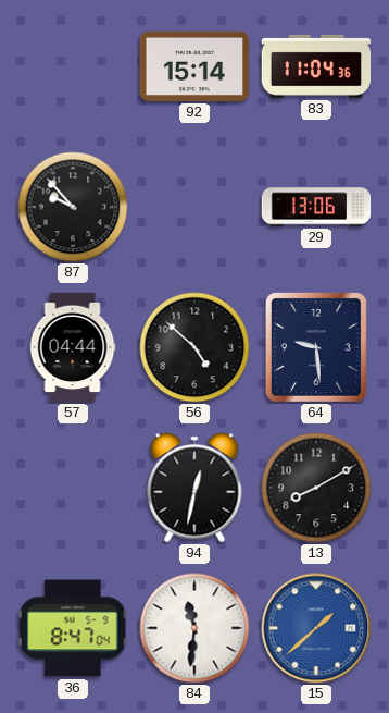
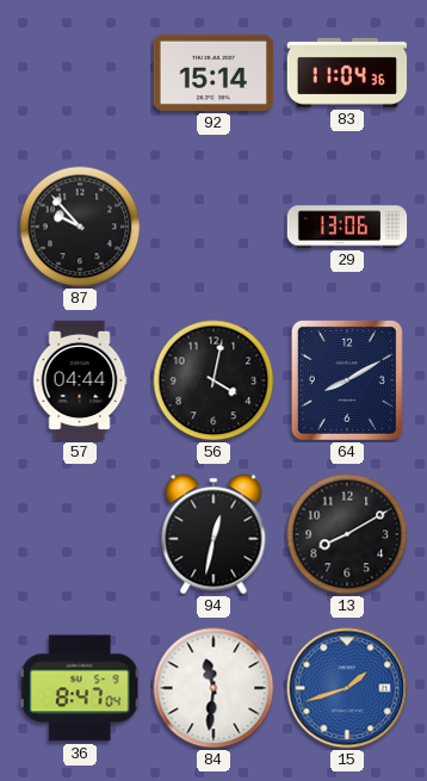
56: 4:52 -> 4:02 (213, 380)
64: 9:29 -> 8:10 (347, 380)
15: 1:38 -> 1:42 (347, 688)
